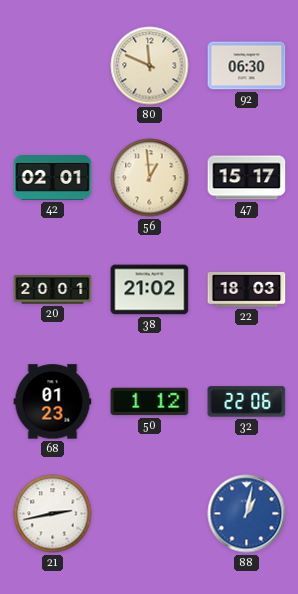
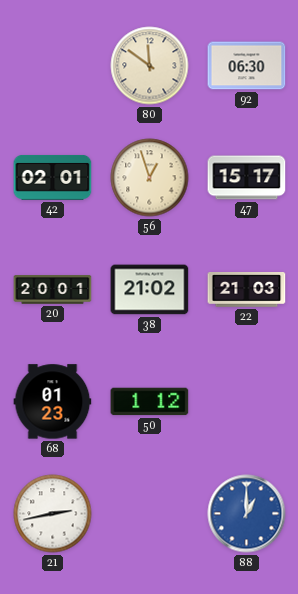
80: 11:49 -> 11:51 (150, 66)
56: 12:59 -> 12:57 (150, 178)
22: 18:03 -> 21:03 (247, 290)
32: 22:06 -> none (247, 402)
88: 1:02 -> 1:00 (247, 514)
